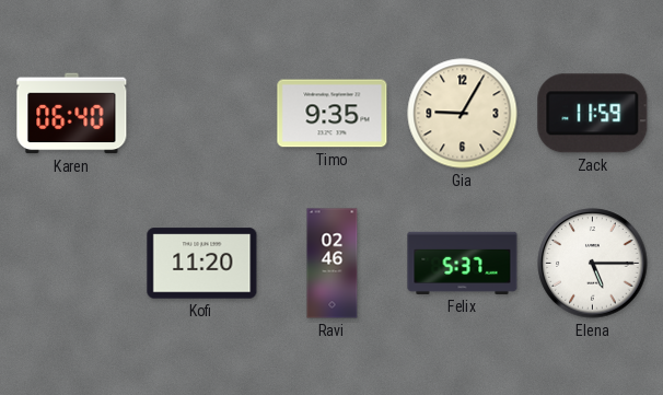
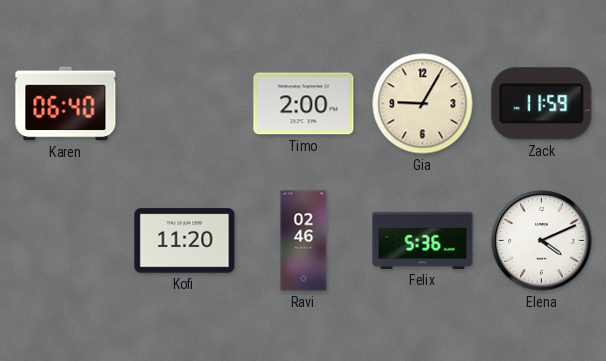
Timo: 9:35 -> 2:00 (304, 104)
Felix: 5:37 -> 5:36 (423, 240)
Elena: 5:15 -> 4:11 (542, 241)
